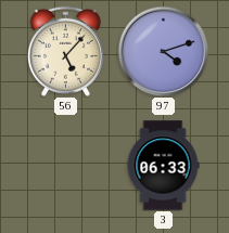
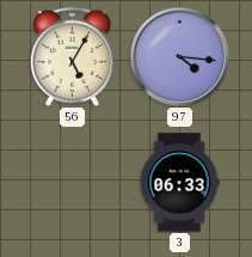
56: 5:07 -> 5:05 (72, 56)
97: 4:12 -> 4:16 (179, 56)
